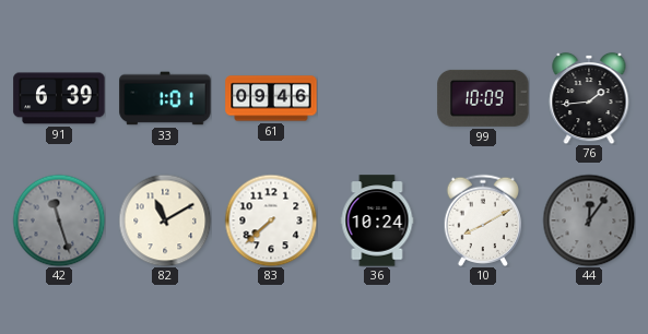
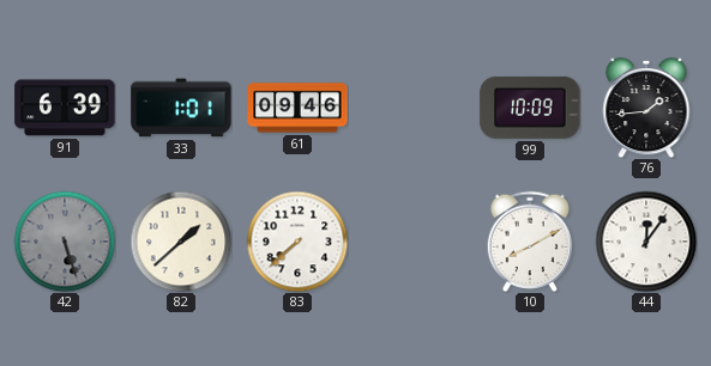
42: 11:27 -> 5:27 (65, 242)
82: 11:10 -> 1:38 (181, 242)
36: 10:24 -> none (377, 220)
44 dial: grey -> white (646, 242)
